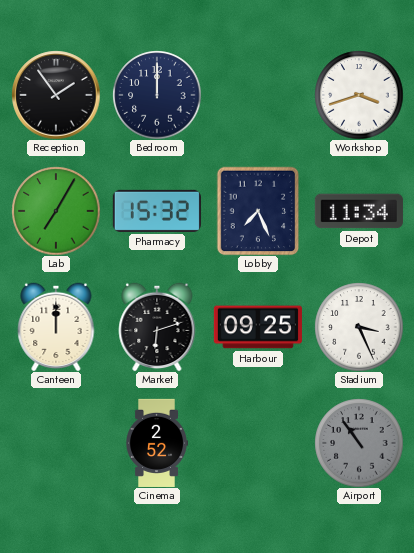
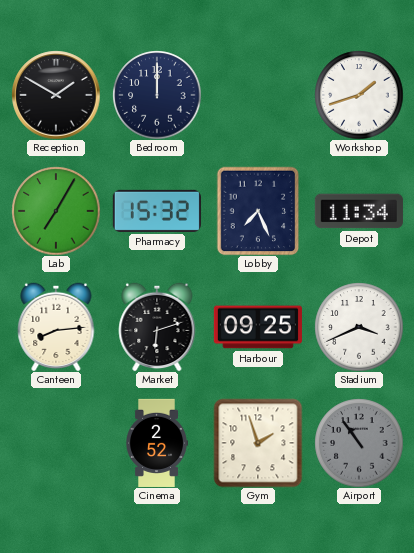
Reception: 1:54 -> 1:50 (56, 95)
Workshop: 3:42 -> 1:42 (359, 95)
Canteen: 12:00 -> 8:14 (56, 327)
Stadium: 3:26 -> 3:41 (359, 327)
Gym: none -> 1:57 (258, 443)
